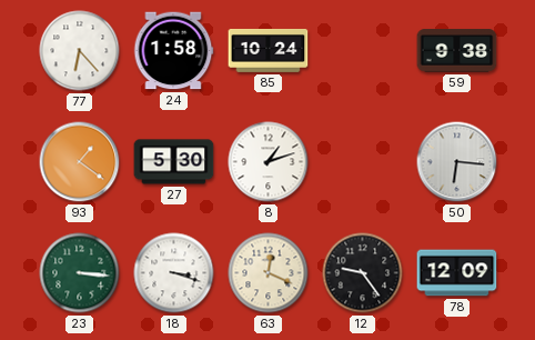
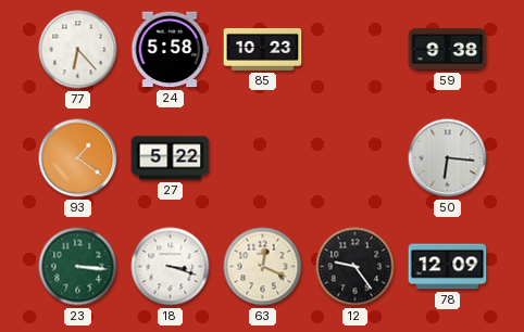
24: 1:58 -> 5:58 (170, 50)
85: 10:24 -> 10:23 (263, 49)
27: 5:30 -> 5:22 (171, 158)
8: 1:12 -> none (269, 162)
